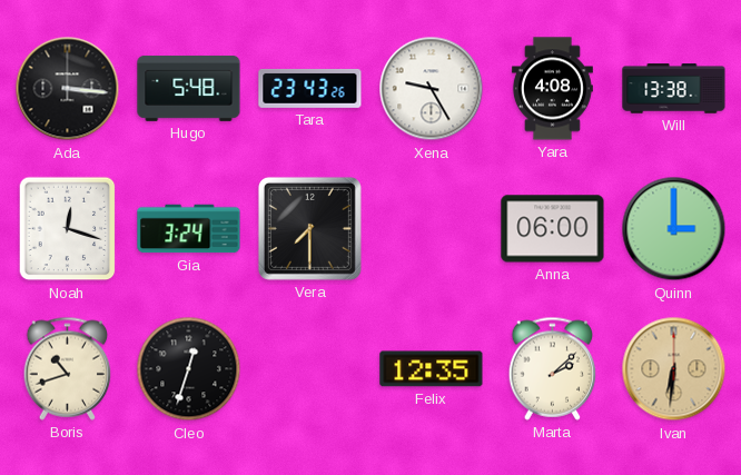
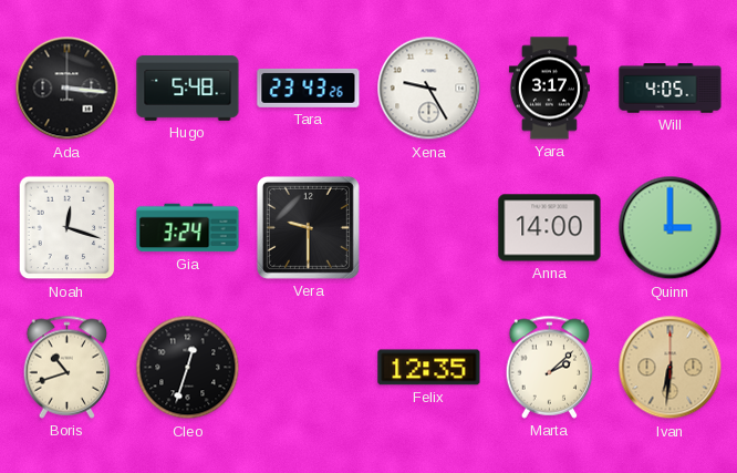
Yara: 4:08 -> 3:17 (549, 89)
Will: 13:38 -> 4:05 (671, 89)
Vera: 7:30 -> 9:30 (308, 227)
Anna: 06:00 -> 14:00 (550, 228)
